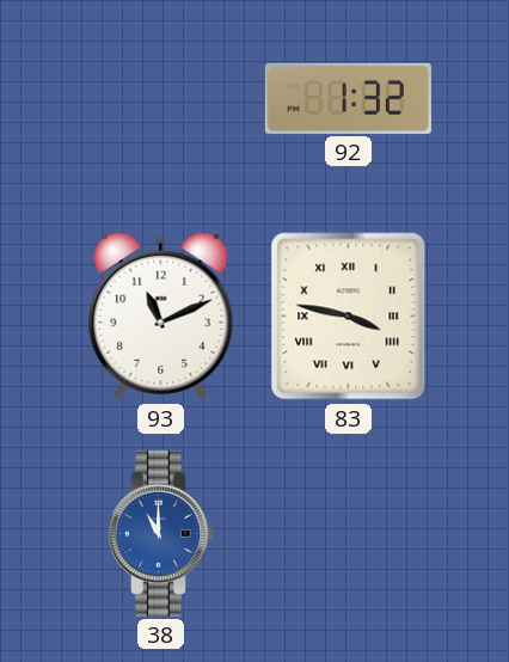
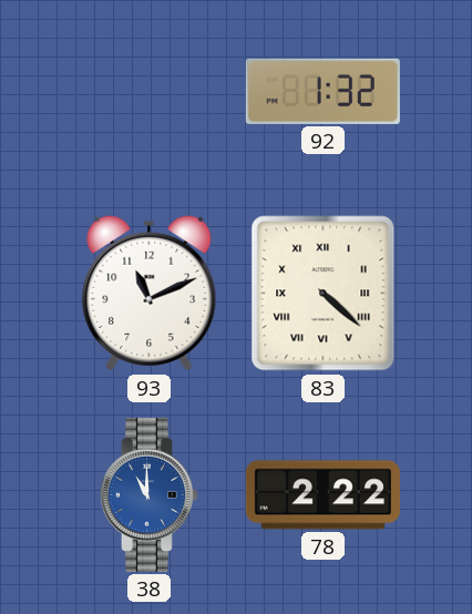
83: 3:47 -> 4:22 (324, 294)
78: none -> 2:22 (322, 495)
